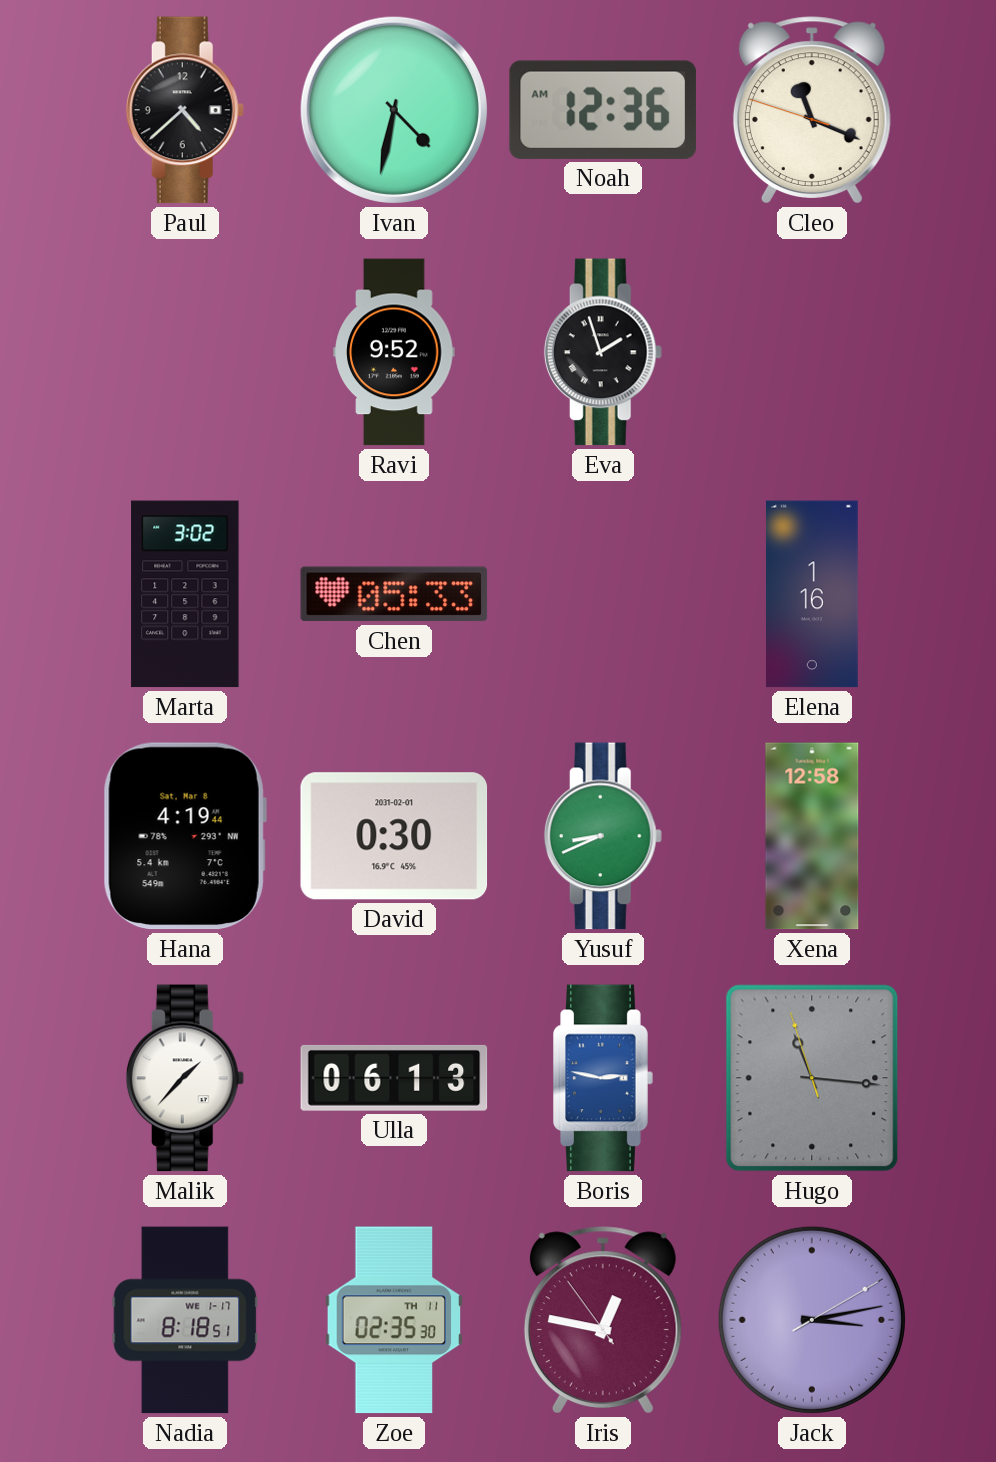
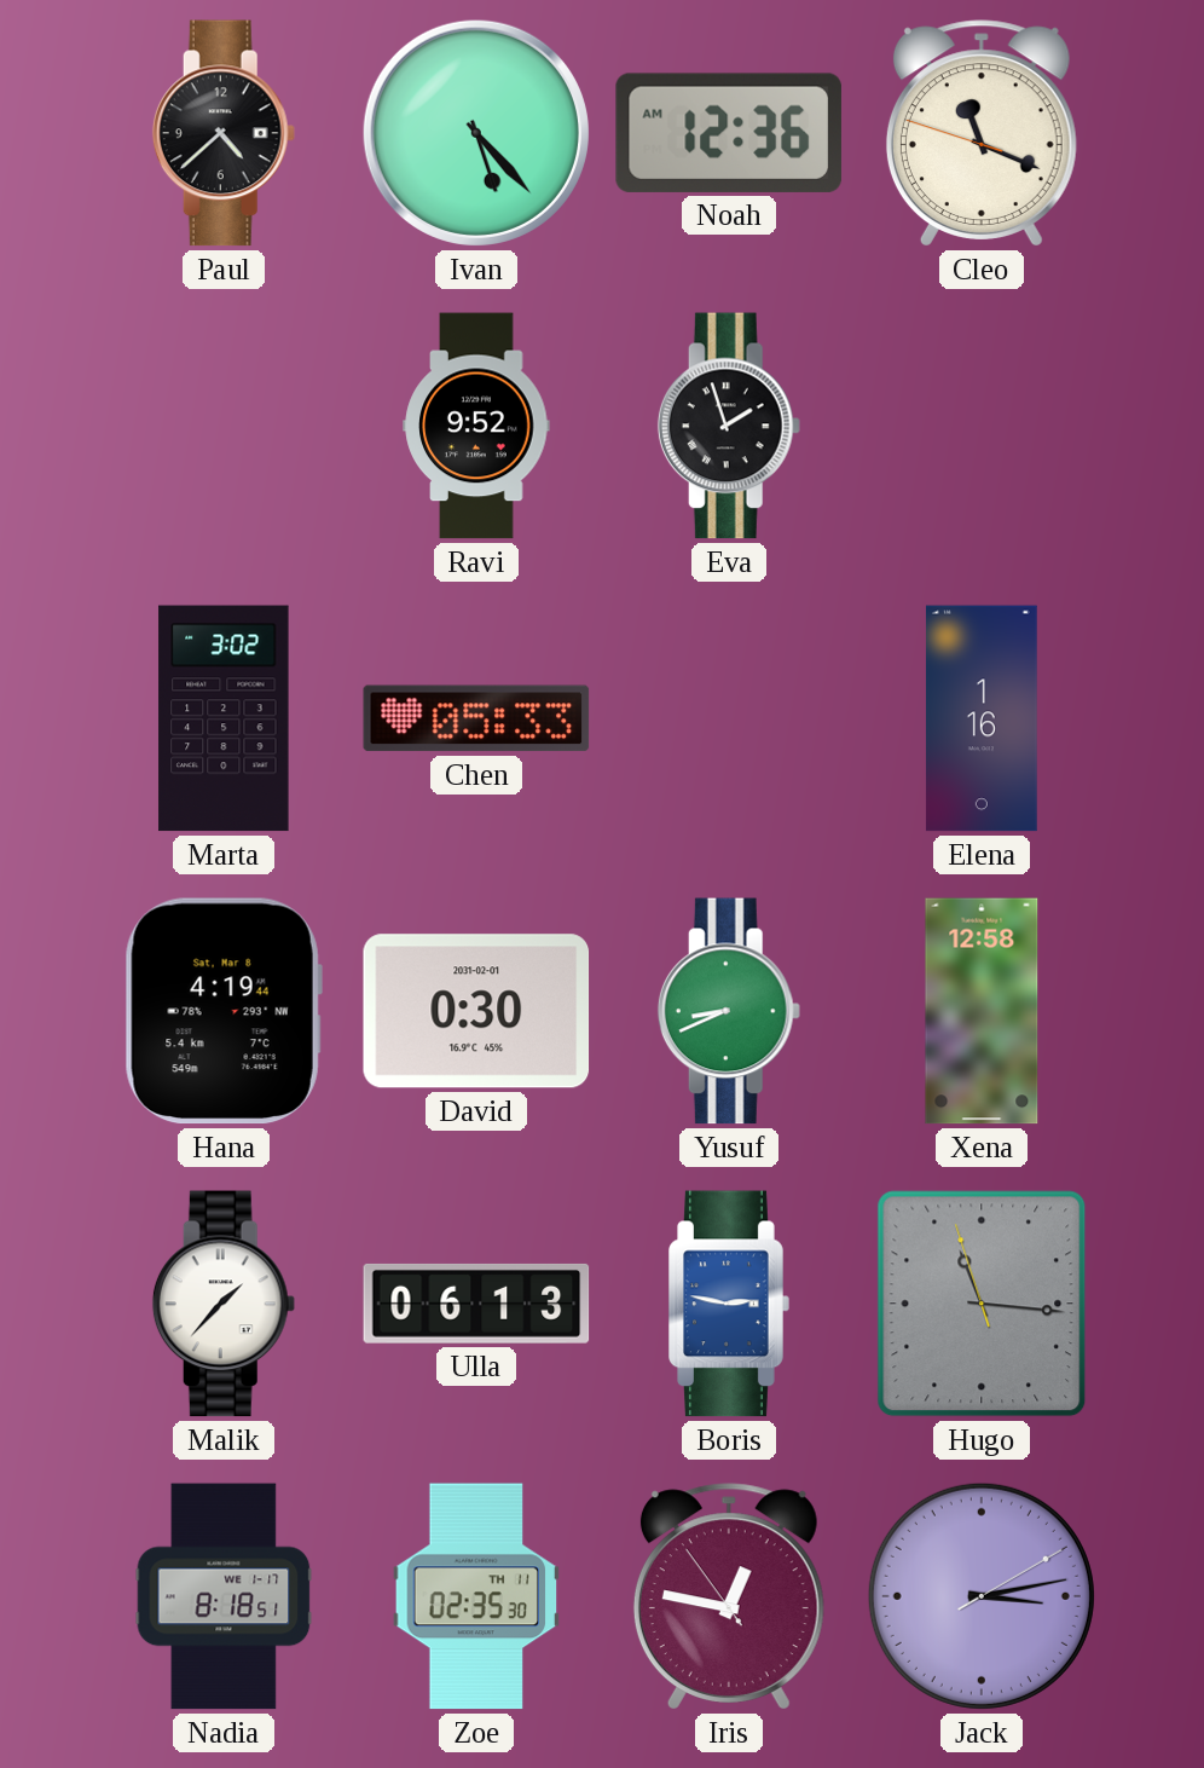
Ivan: 4:32 -> 5:23 (476, 133)
